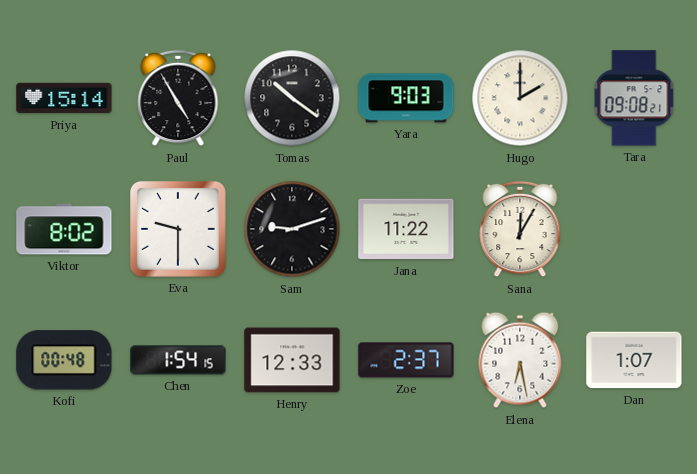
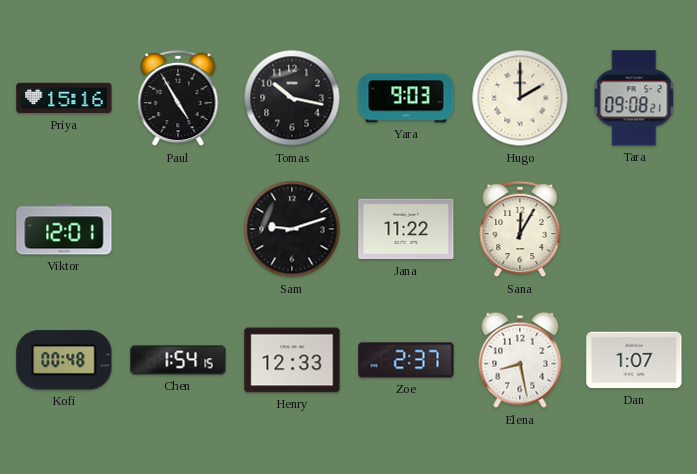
Priya: 15:14 -> 15:16 (64, 98)
Tomas: 10:21 -> 10:17 (292, 98)
Viktor: 8:02 -> 12:01 (64, 229)
Eva: 9:30 -> none (178, 229)
Elena: 6:28 -> 8:28 (520, 360)
